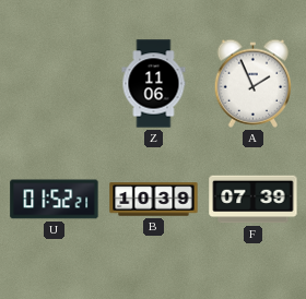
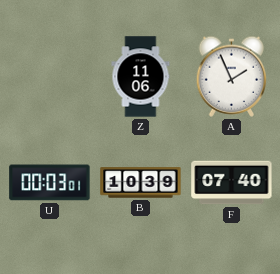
U: 01:52 -> 00:03 (50, 183)
F: 07:39 -> 07:40 (232, 183)
